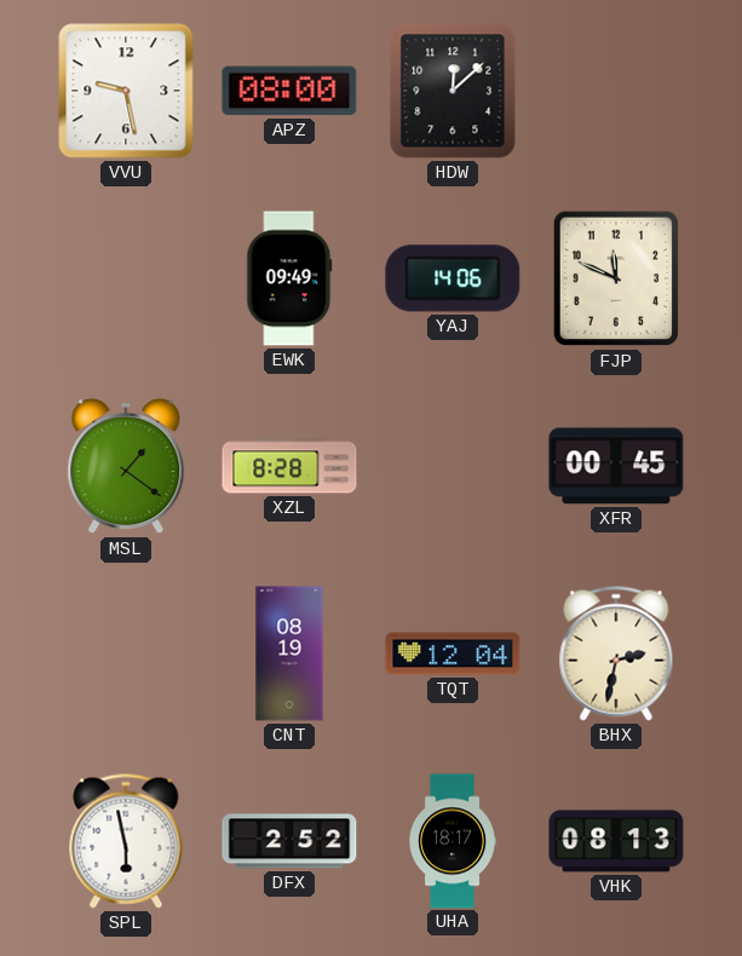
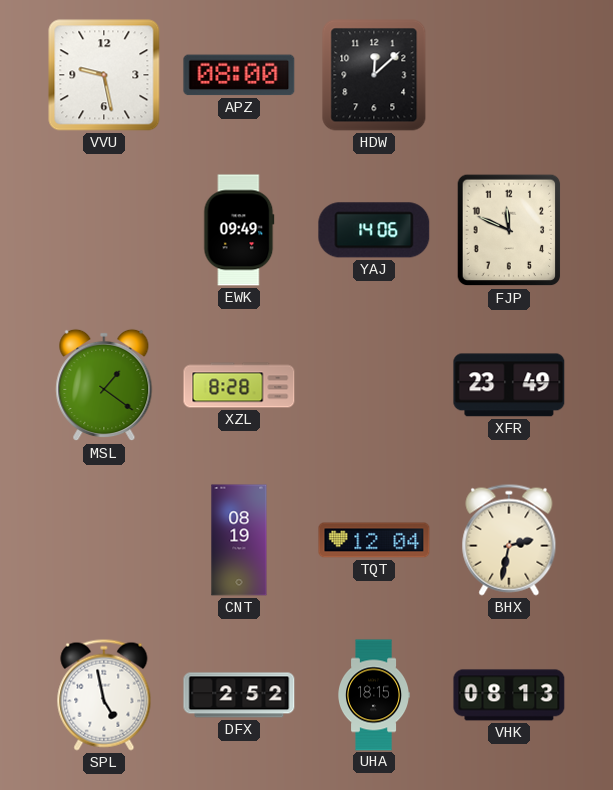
XFR: 00:45 -> 23:49 (509, 385)
SPL: 5:58 -> 4:58 (104, 695)
UHA: 18:17 -> 18:15 (374, 695)
